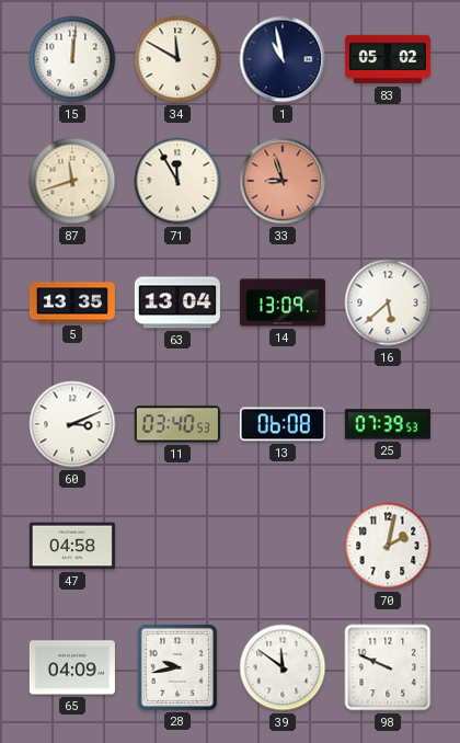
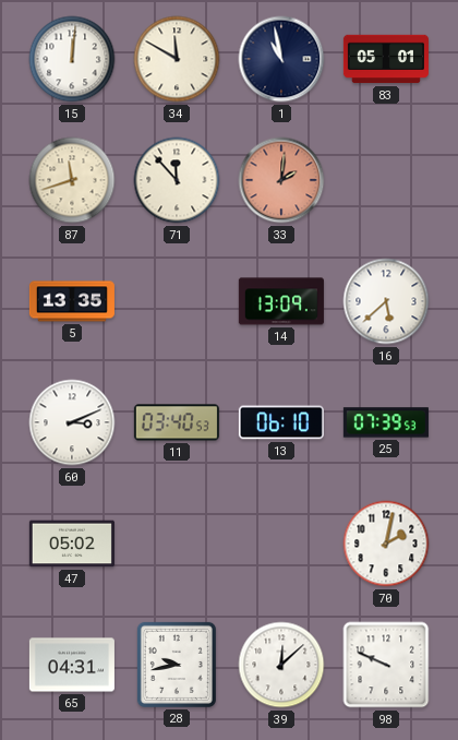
83: 05:02 -> 05:01 (386, 59)
71: 11:55 -> 11:53 (177, 180)
33: 8:57 -> 2:01 (281, 180)
63: 13:04 -> none (177, 302)
13: 06:08 -> 06:10 (281, 422)
47: 04:58 -> 05:02 (72, 544)
65: 04:09 -> 04:31 (72, 665)
39: 11:51 -> 12:08 (281, 665)
